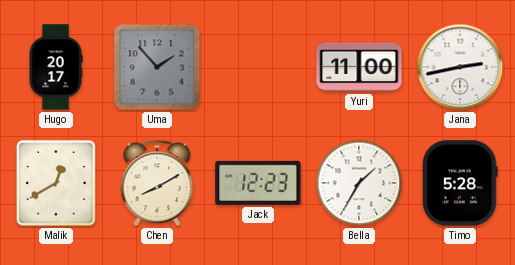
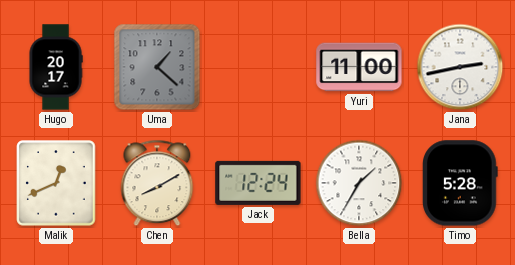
Uma: 1:53 -> 1:22 (157, 67)
Malik: 12:40 -> 12:41 (56, 183)
Jack: 12:23 -> 12:24 (258, 183)
